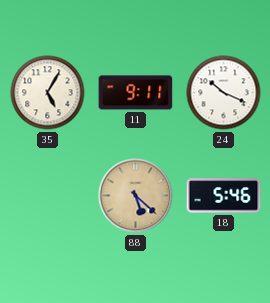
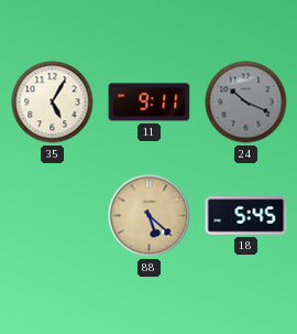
24 dial: white -> grey (246, 103)
18: 5:46 -> 5:45 (246, 216)
